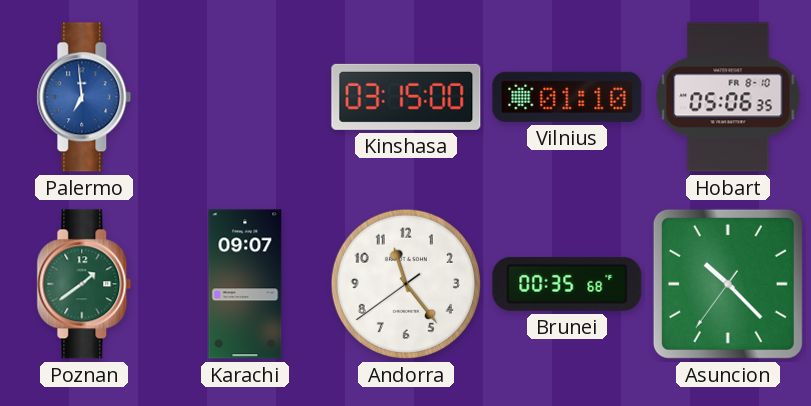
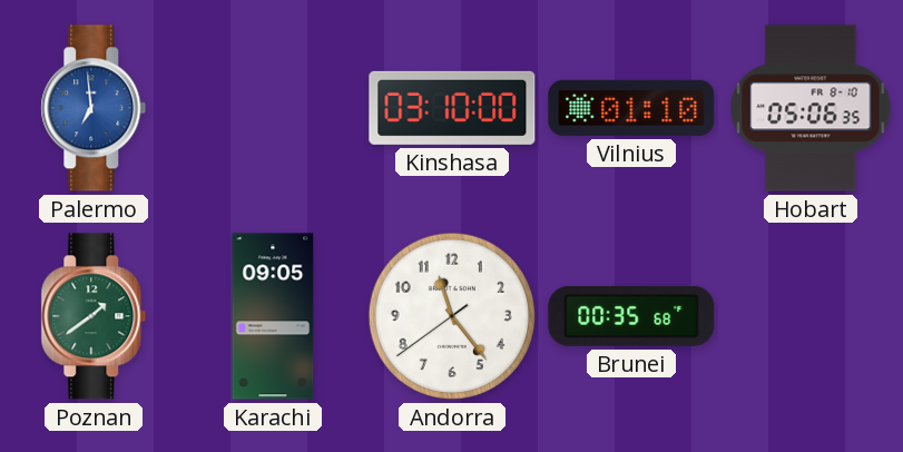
Kinshasa: 03:15 -> 03:10 (452, 108)
Karachi: 09:07 -> 09:05 (273, 316)
Asuncion: 10:22 -> none (728, 284)
